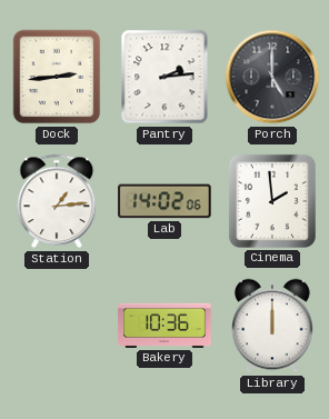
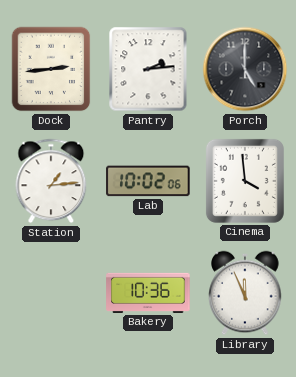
Lab: 14:02 -> 10:02 (148, 181)
Cinema: 1:59 -> 3:59 (245, 181)
Library: 12:00 -> 11:56 (245, 293)
